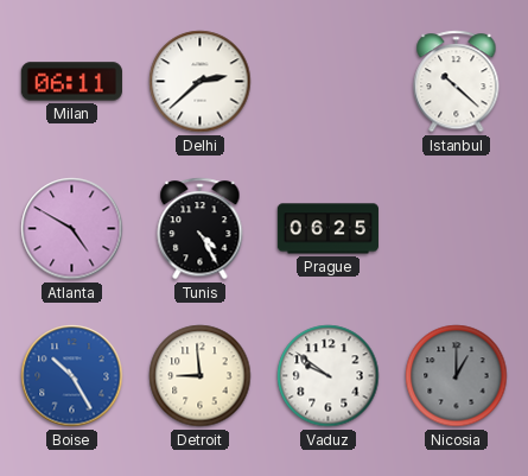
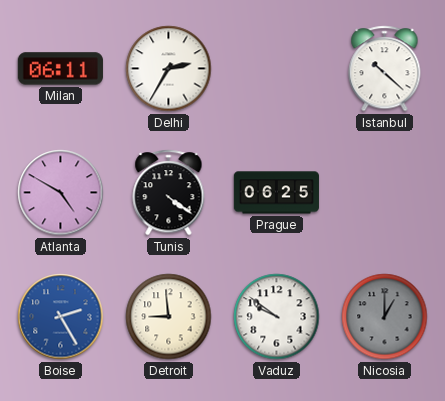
Delhi: 2:38 -> 2:35 (169, 69)
Tunis: 4:25 -> 4:21 (169, 193)
Boise: 10:25 -> 2:25 (61, 317)
